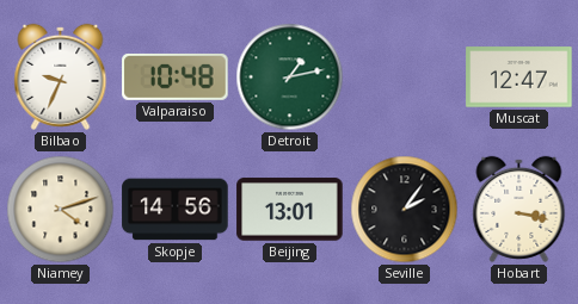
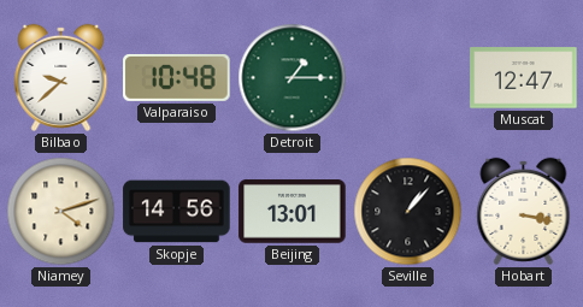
Bilbao: 9:34 -> 9:38 (61, 77)
Detroit: 1:13 -> 1:15 (293, 78)
Seville: 2:06 -> 1:07 (408, 212)
